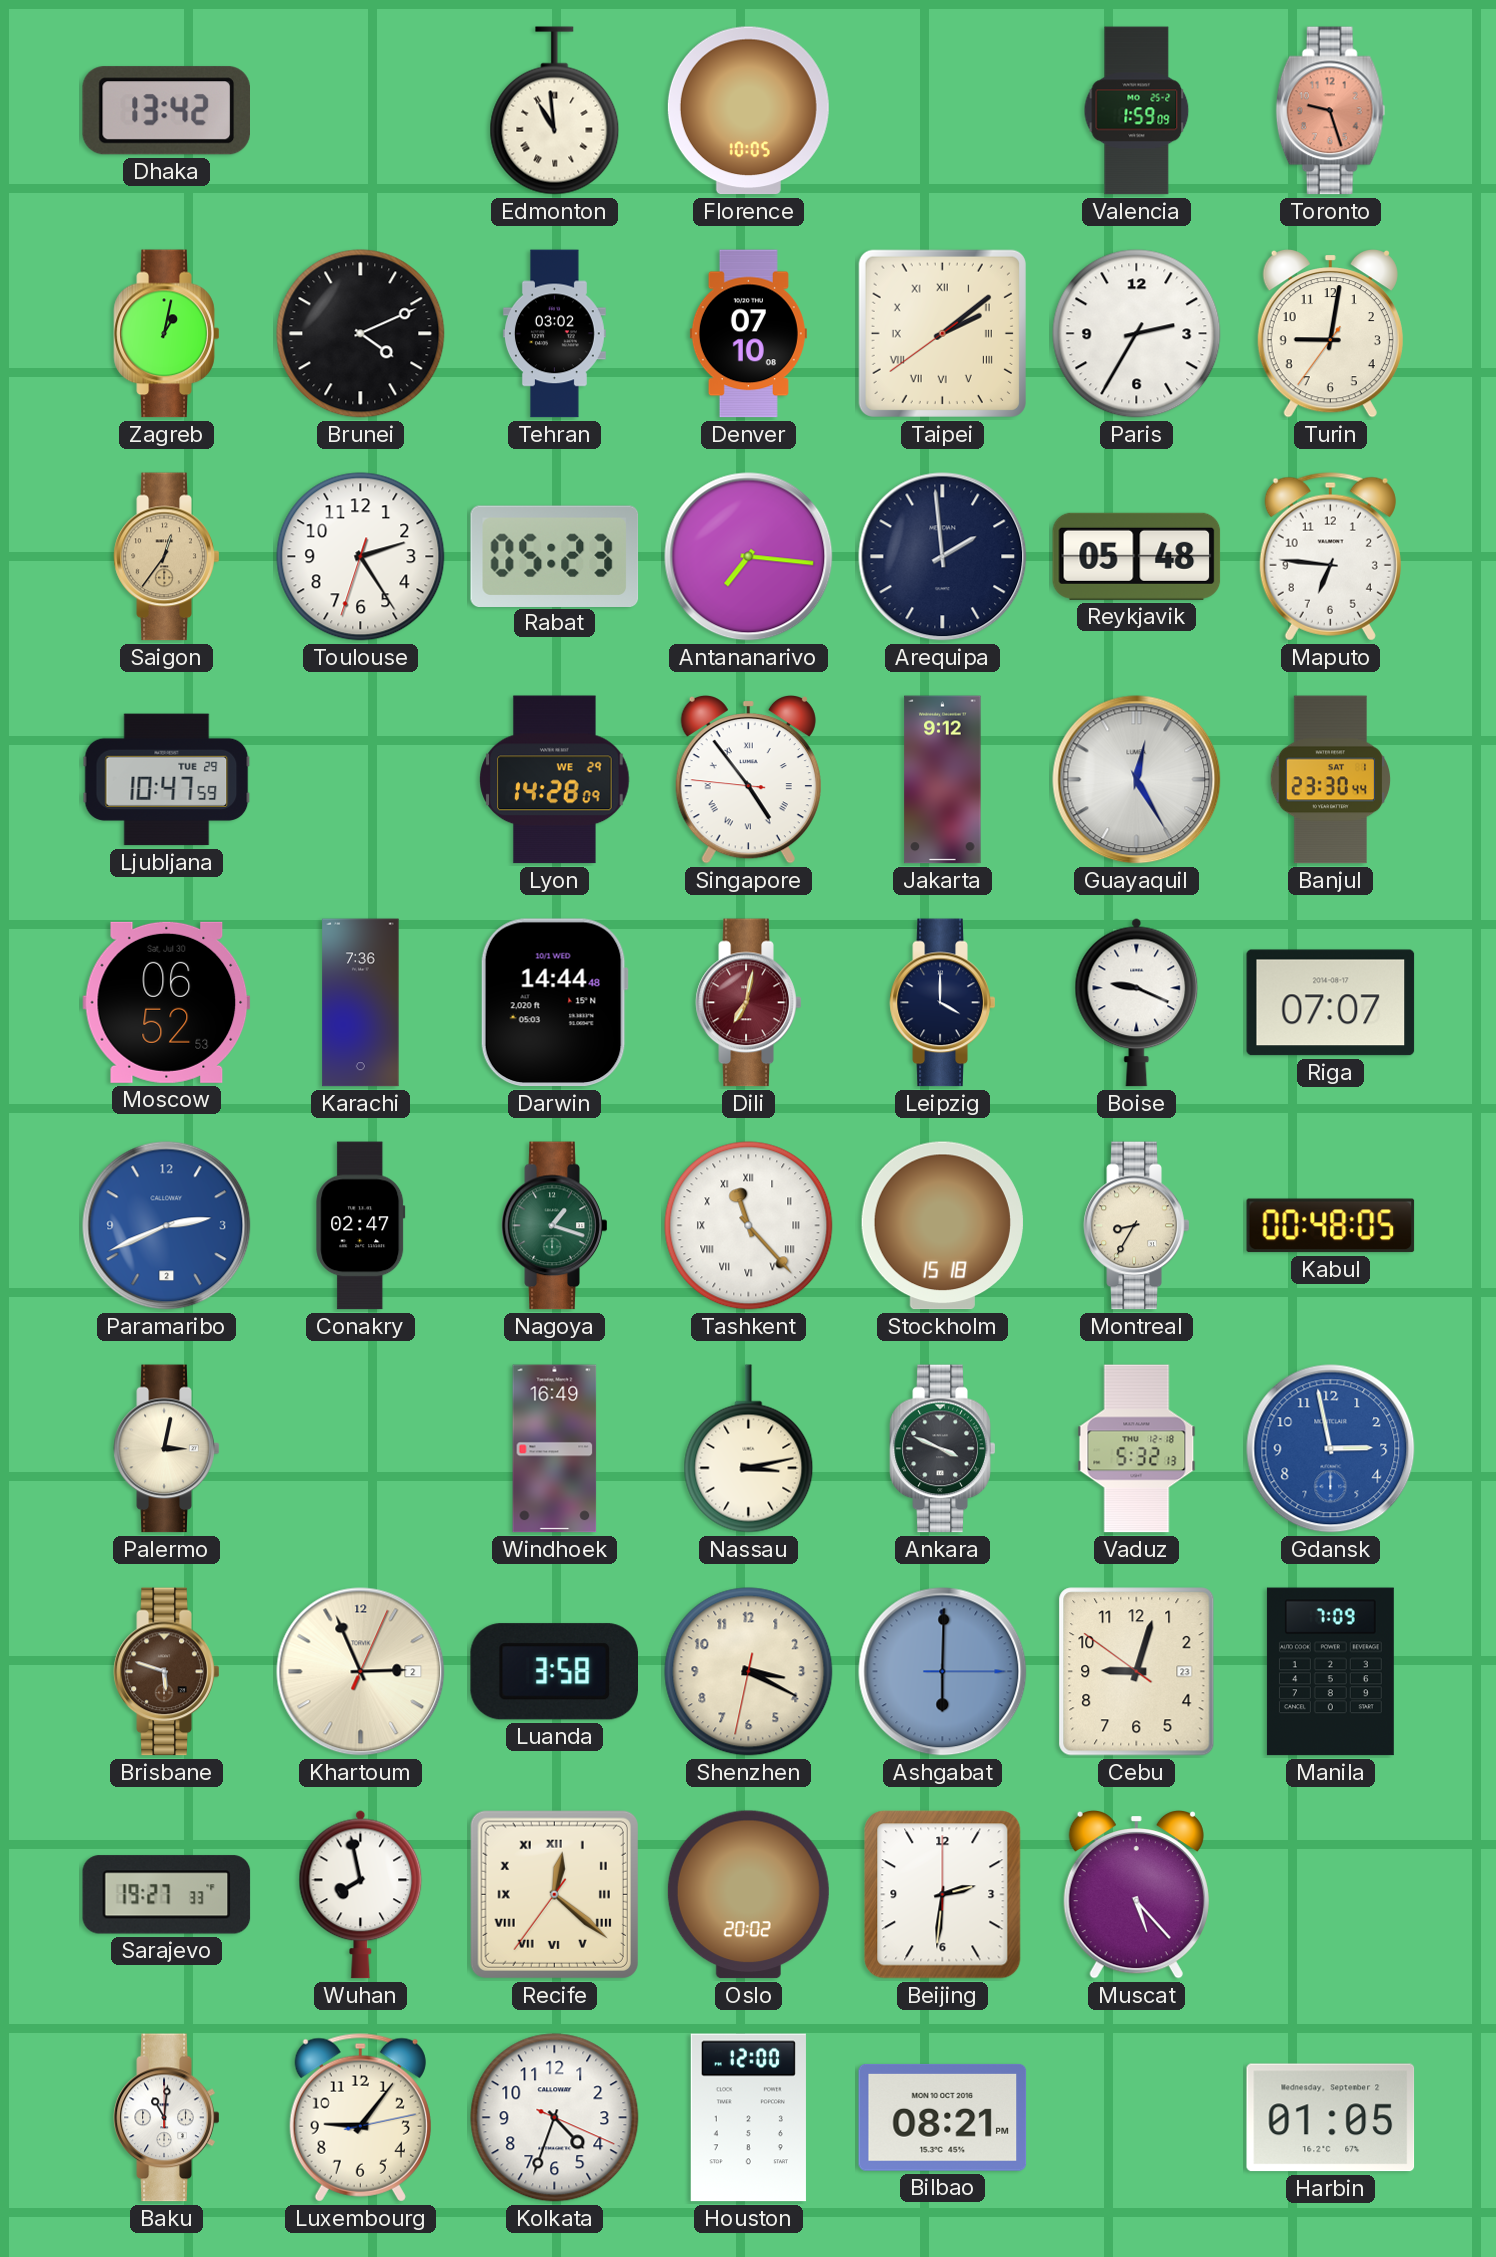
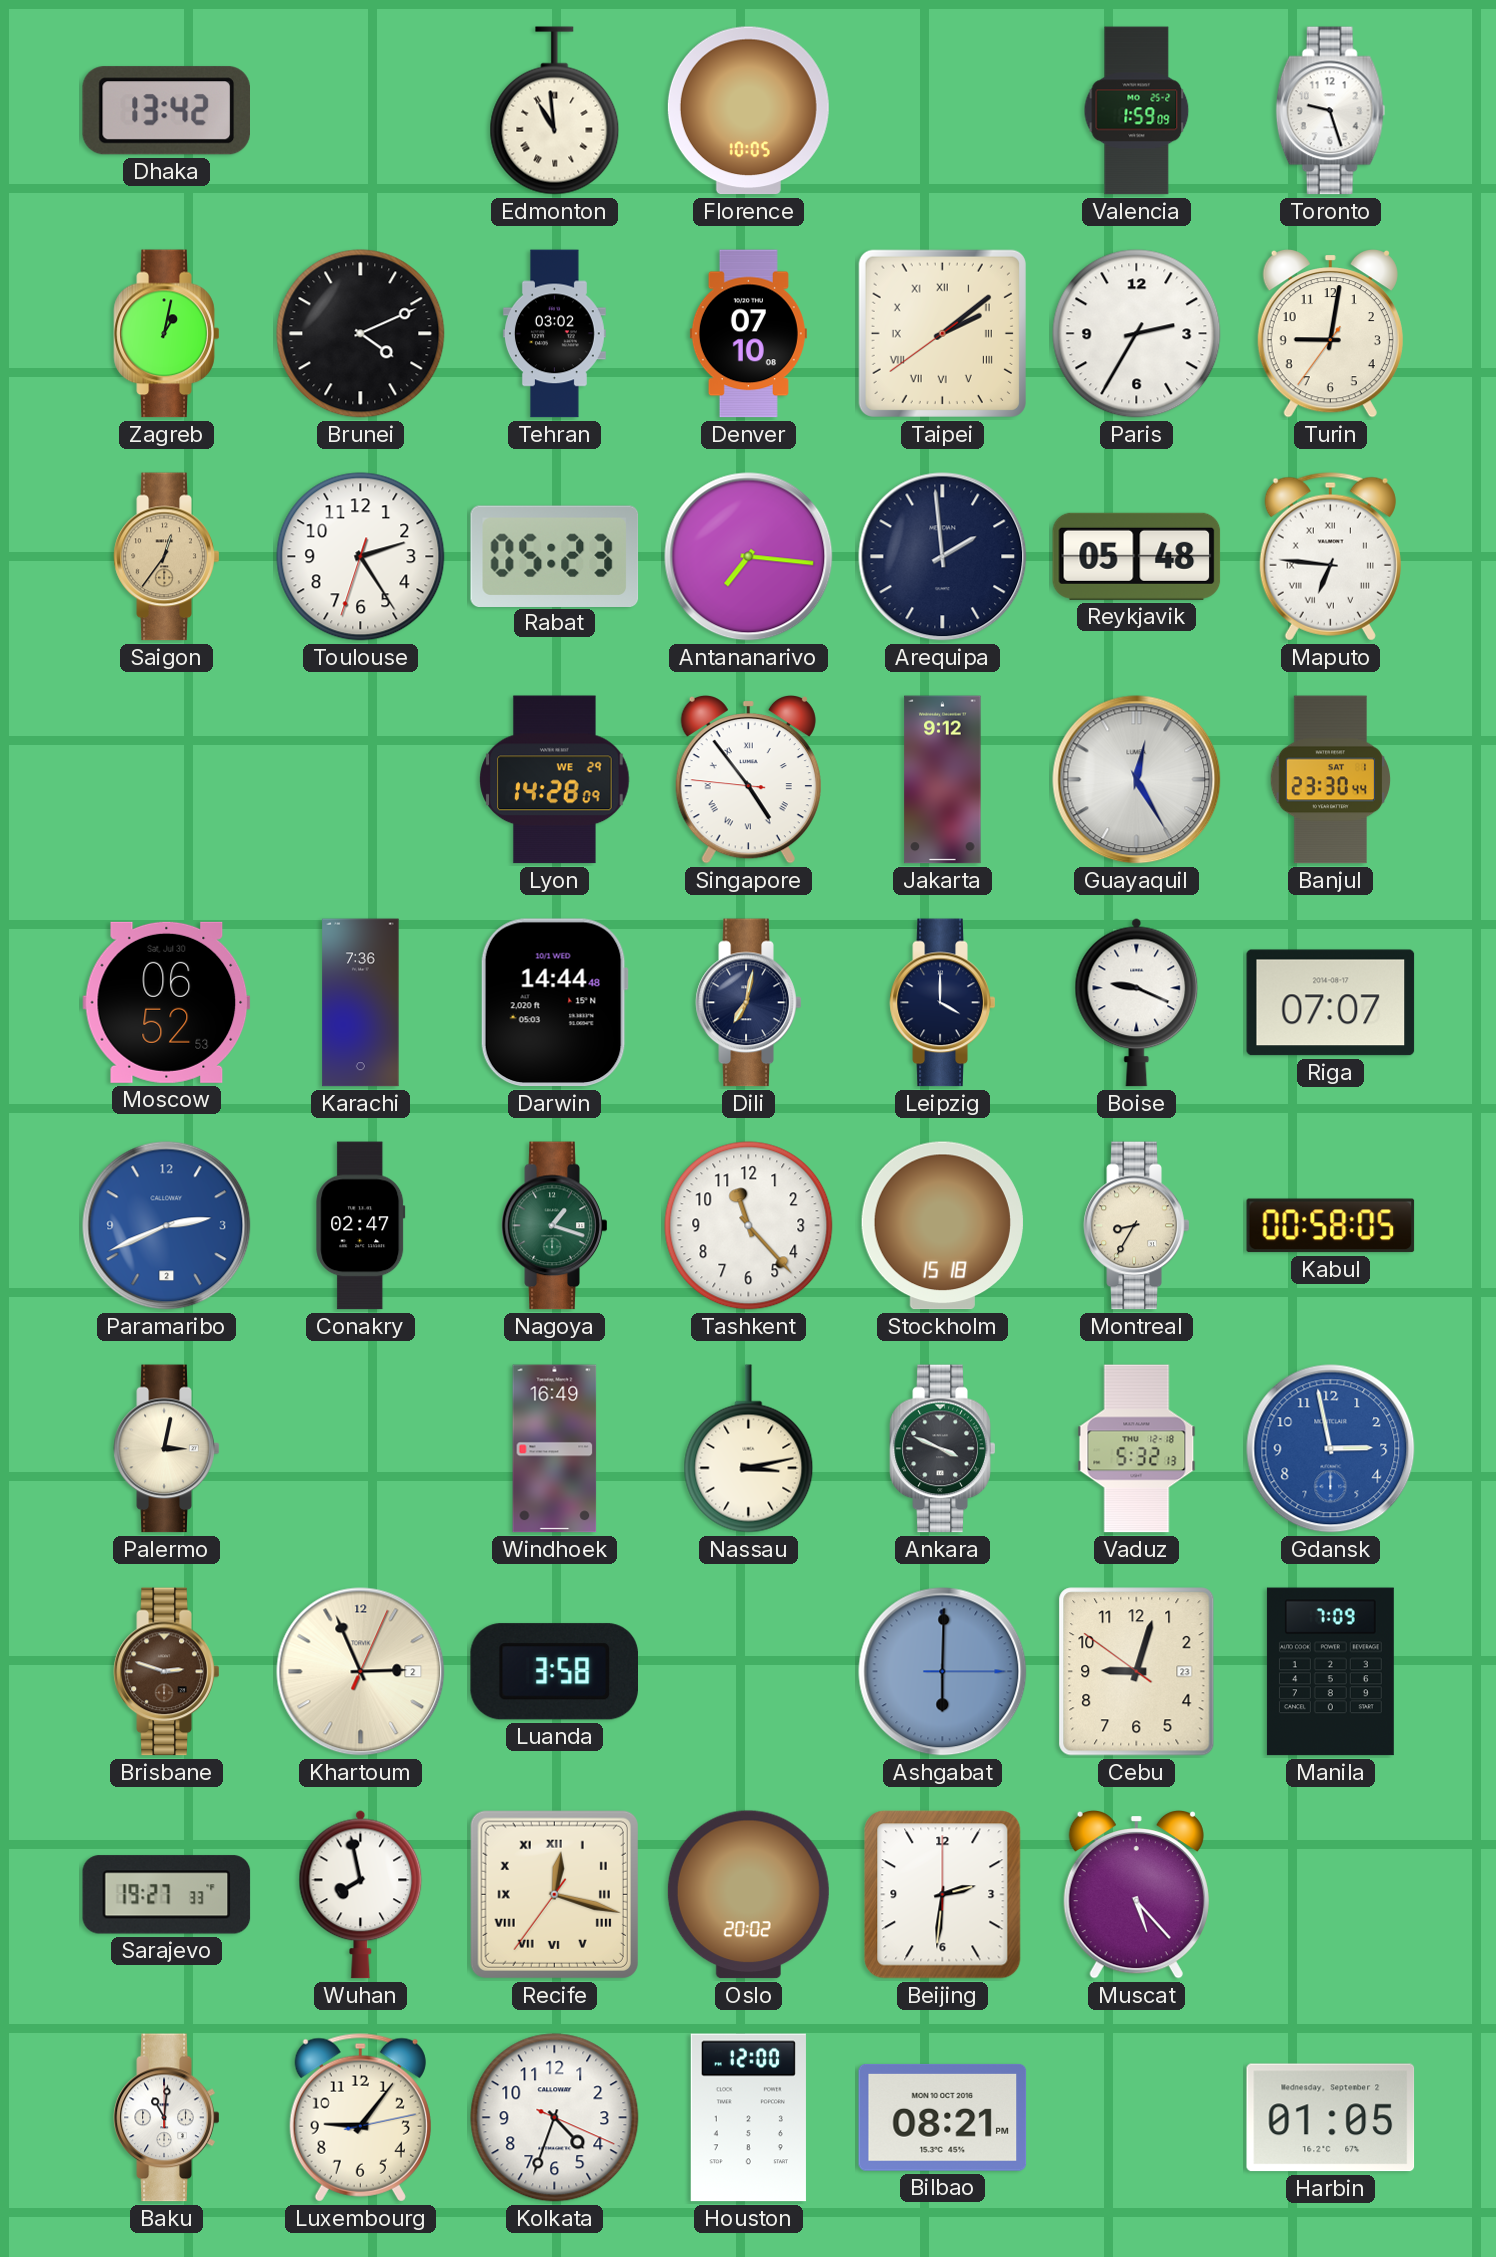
Toronto dial: salmon -> white (1331, 111)
Maputo numerals: Arabic -> Roman (1330, 557)
Ljubljana: 10:47 -> none (167, 780)
Dili dial: burgundy -> navy (749, 1003)
Tashkent numerals: Roman -> Arabic (749, 1226)
Kabul: 00:48 -> 00:58 (1331, 1226)
Brisbane: 5:48 -> 2:48 (167, 1672)
Shenzhen: 3:19 -> none (749, 1672)
Recife: 12:21 -> 12:17 (554, 1894)
